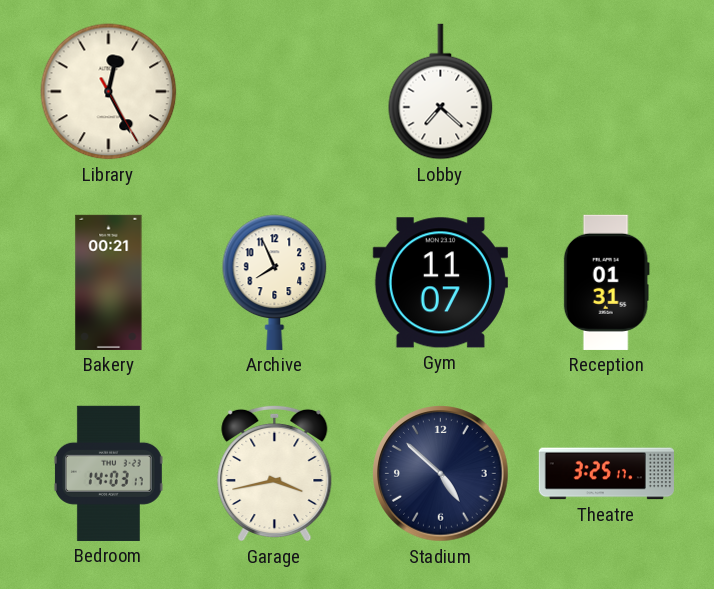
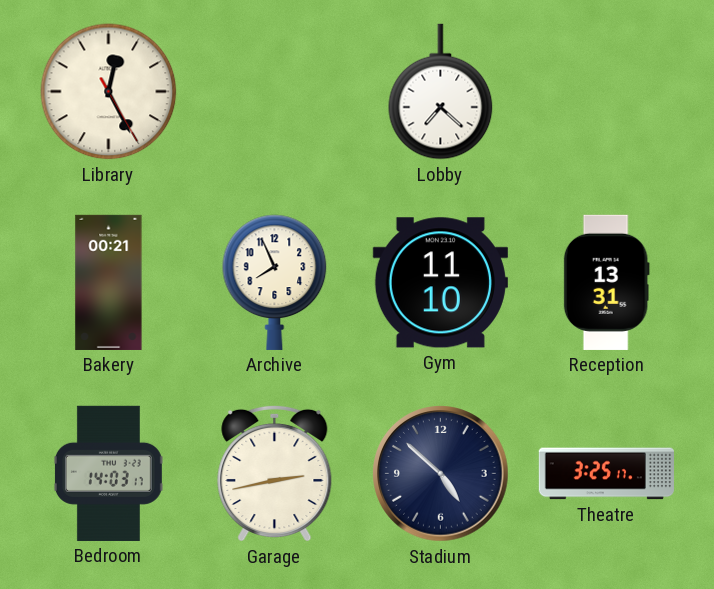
Gym: 11:07 -> 11:10 (440, 283)
Reception: 01:31 -> 13:31 (606, 282)
Garage: 3:43 -> 2:43 (275, 473)
